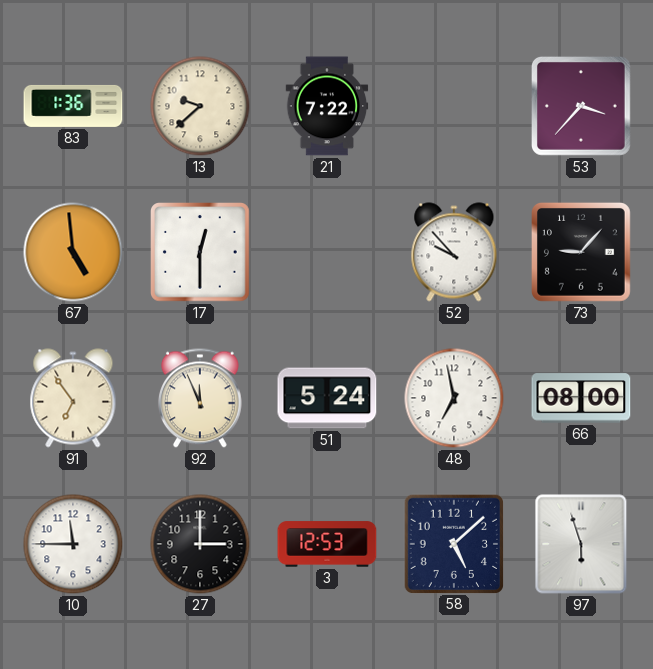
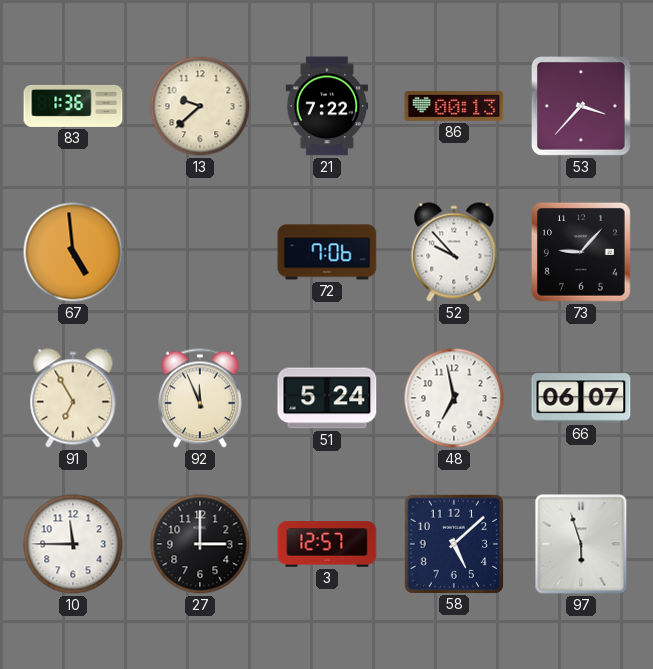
86: none -> 00:13 (454, 106)
17: 12:30 -> none (201, 253)
72: none -> 7:06 (327, 252)
91: 6:54 -> 6:55 (73, 398)
66: 08:00 -> 06:07 (581, 398)
3: 12:53 -> 12:57 (327, 544)
